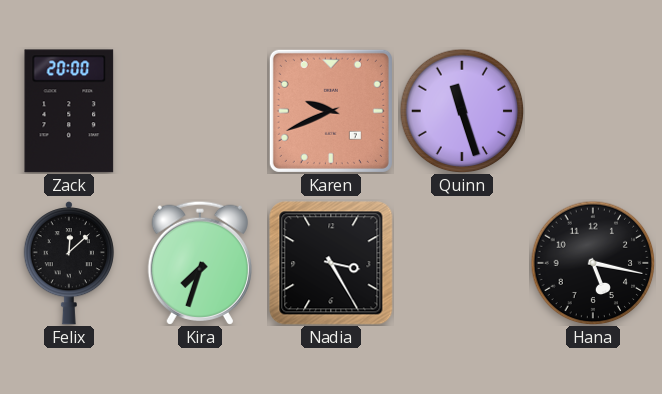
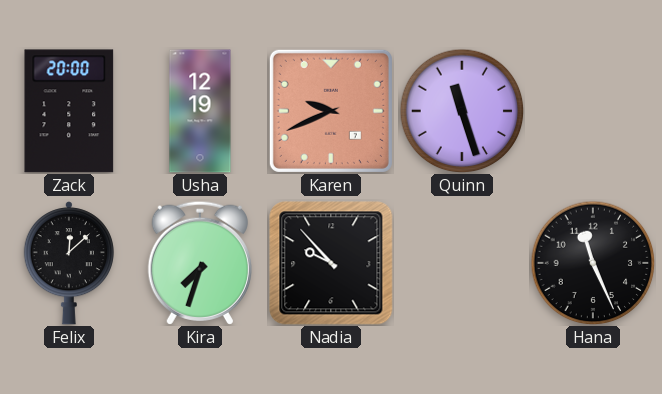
Usha: none -> 12:19 (200, 111)
Nadia: 3:25 -> 9:53 (331, 263)
Hana: 5:17 -> 11:26 (593, 263)
